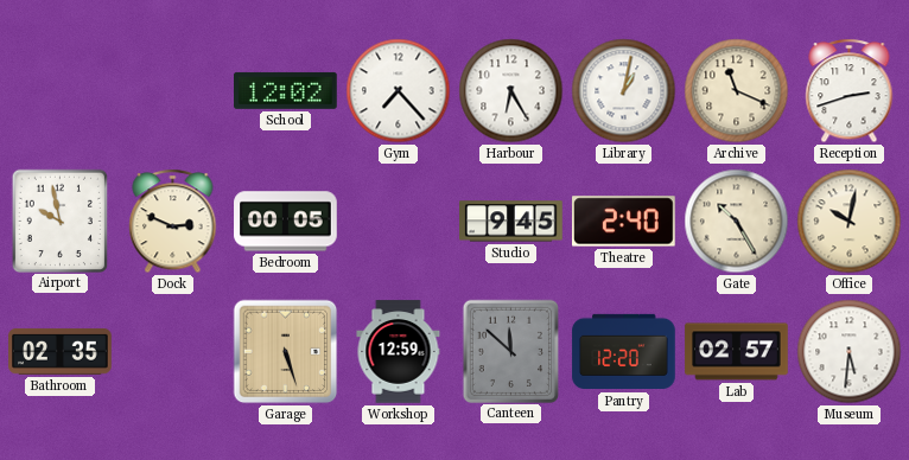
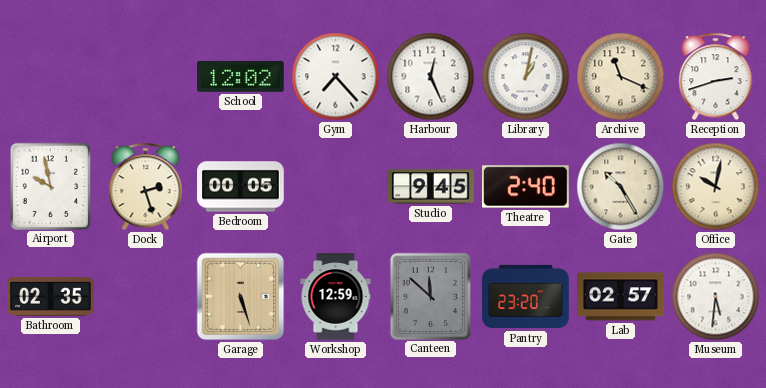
Harbour: 6:25 -> 12:26 (431, 77)
Dock: 2:49 -> 2:27 (146, 187)
Pantry: 12:20 -> 23:20 (526, 297)
